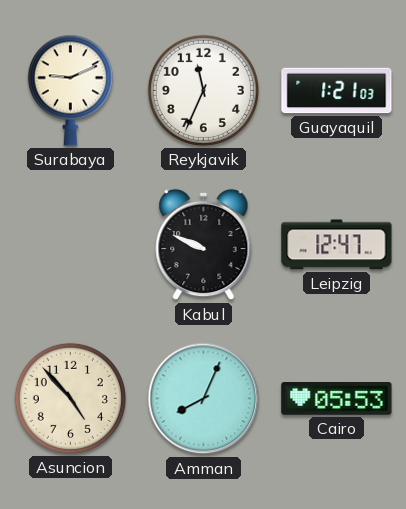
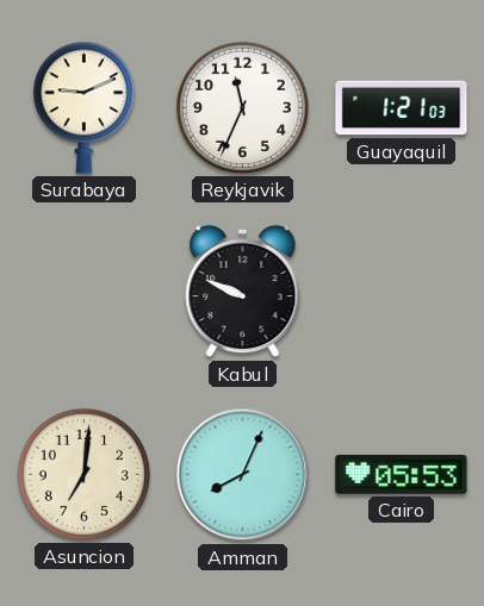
Leipzig: 12:47 -> none (337, 245)
Asuncion: 4:53 -> 7:01 (83, 474)
